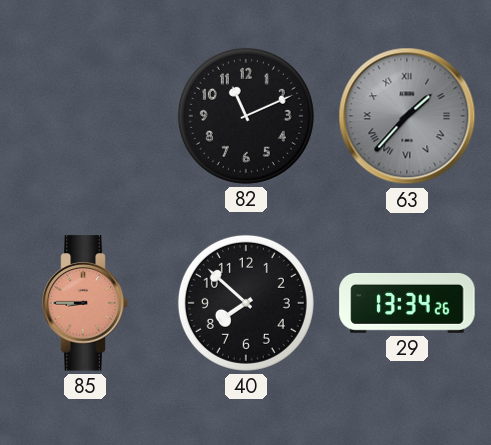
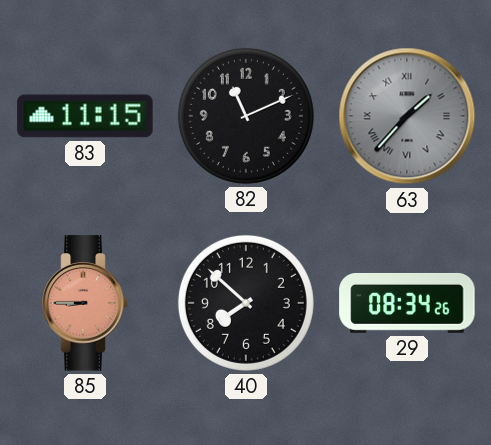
83: none -> 11:15 (85, 116)
29: 13:34 -> 08:34 (407, 303)
